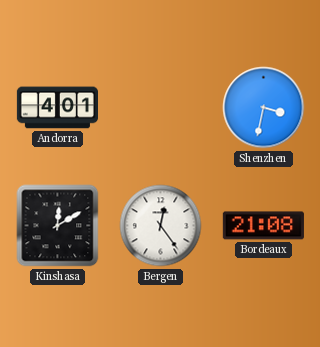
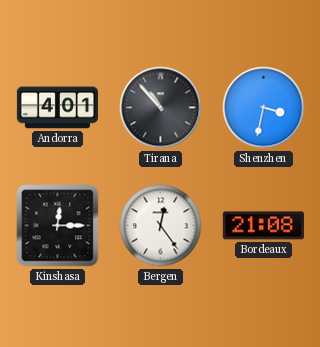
Tirana: none -> 10:53 (161, 108)
Kinshasa: 12:10 -> 12:15 (58, 226)
